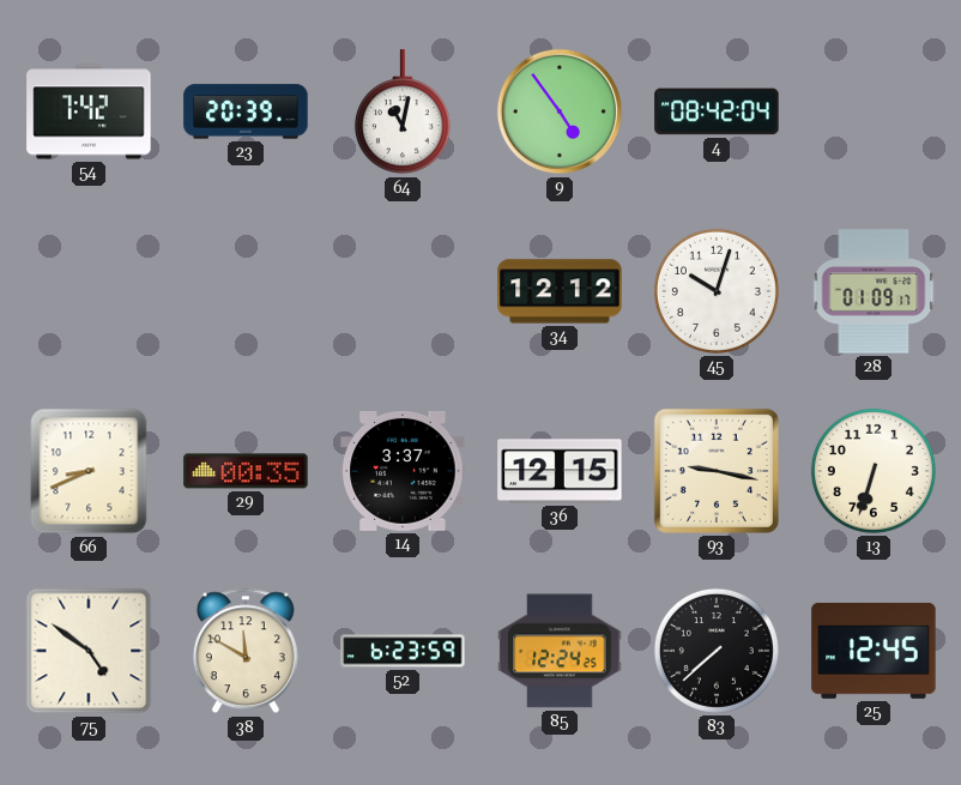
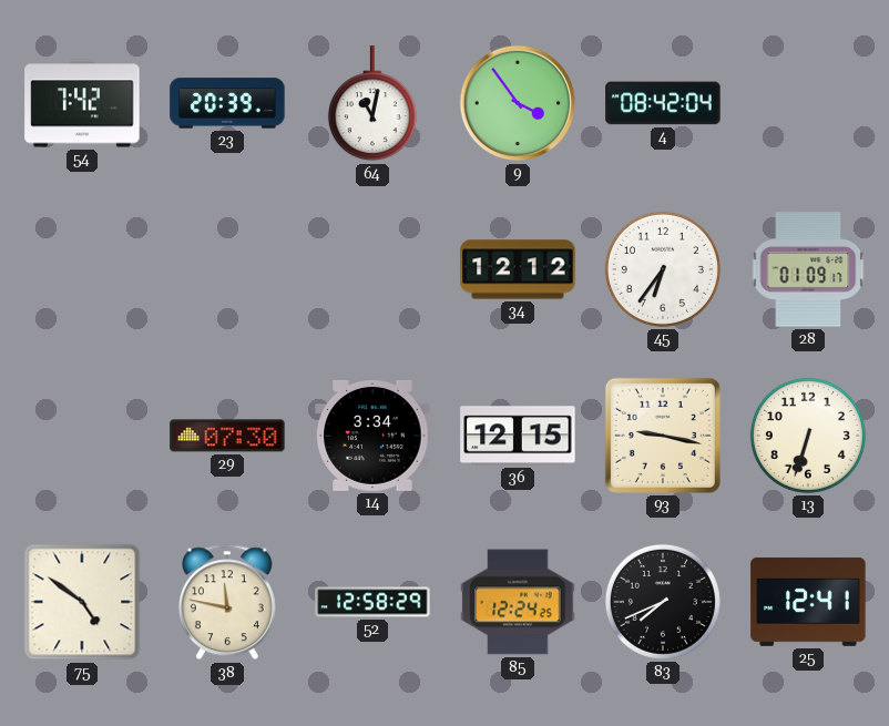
9: 4:54 -> 3:54 (518, 103)
45: 10:03 -> 6:36 (663, 269)
66: 8:41 -> none (89, 471)
29: 00:35 -> 07:30 (227, 436)
14: 3:37 -> 3:34 (372, 436)
38: 11:50 -> 11:47 (227, 602)
52: 6:23 -> 12:58 (372, 602)
83: 7:38 -> 7:41 (663, 602)
25: 12:45 -> 12:41 (808, 602)
